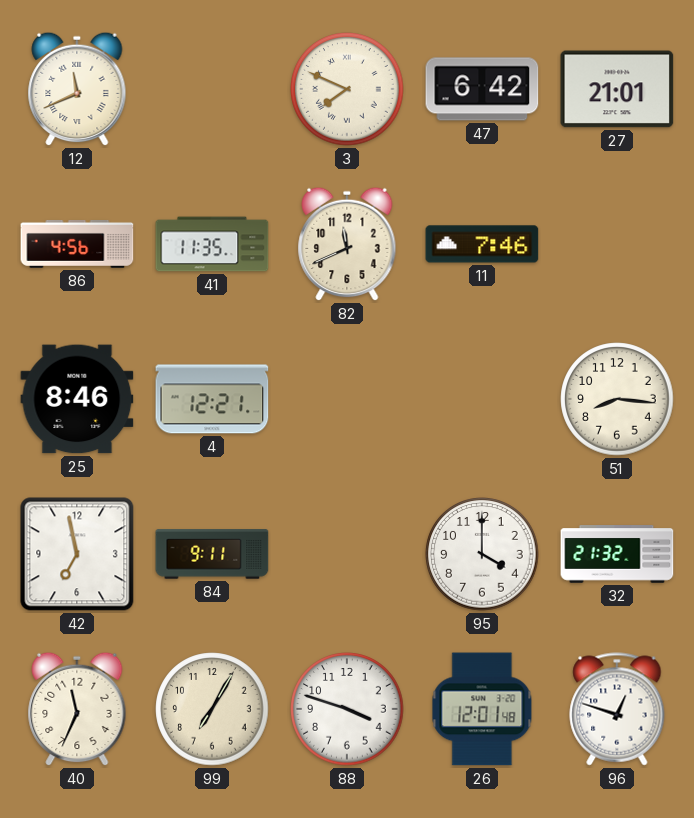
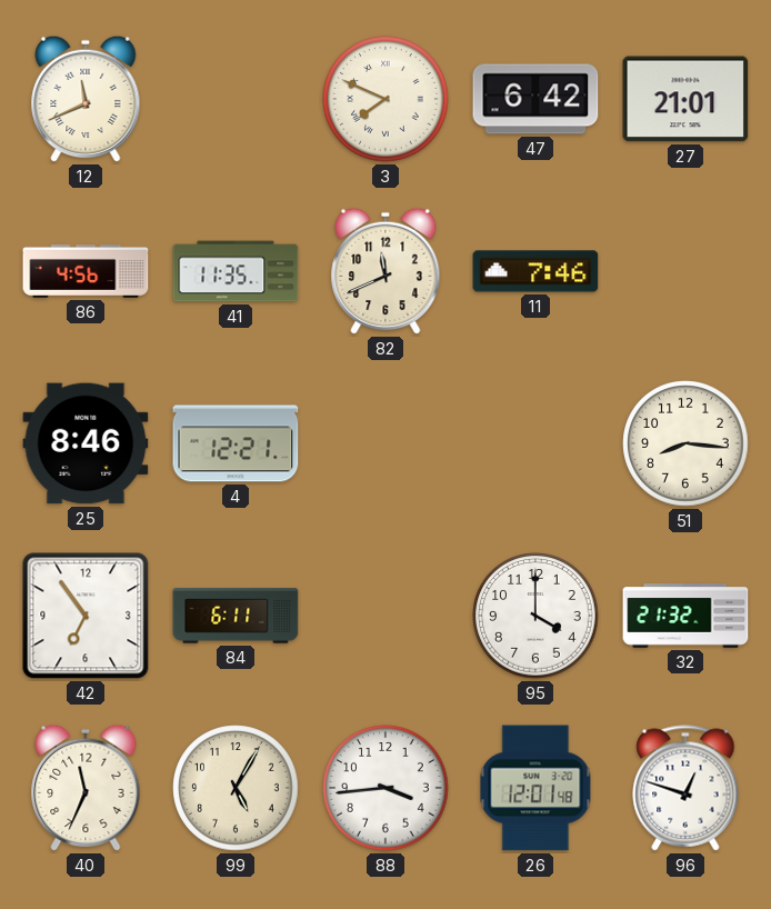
42: 6:58 -> 6:54 (86, 616)
84: 9:11 -> 6:11 (236, 616)
99: 7:05 -> 5:05 (236, 788)
88: 3:48 -> 3:44 (385, 788)
